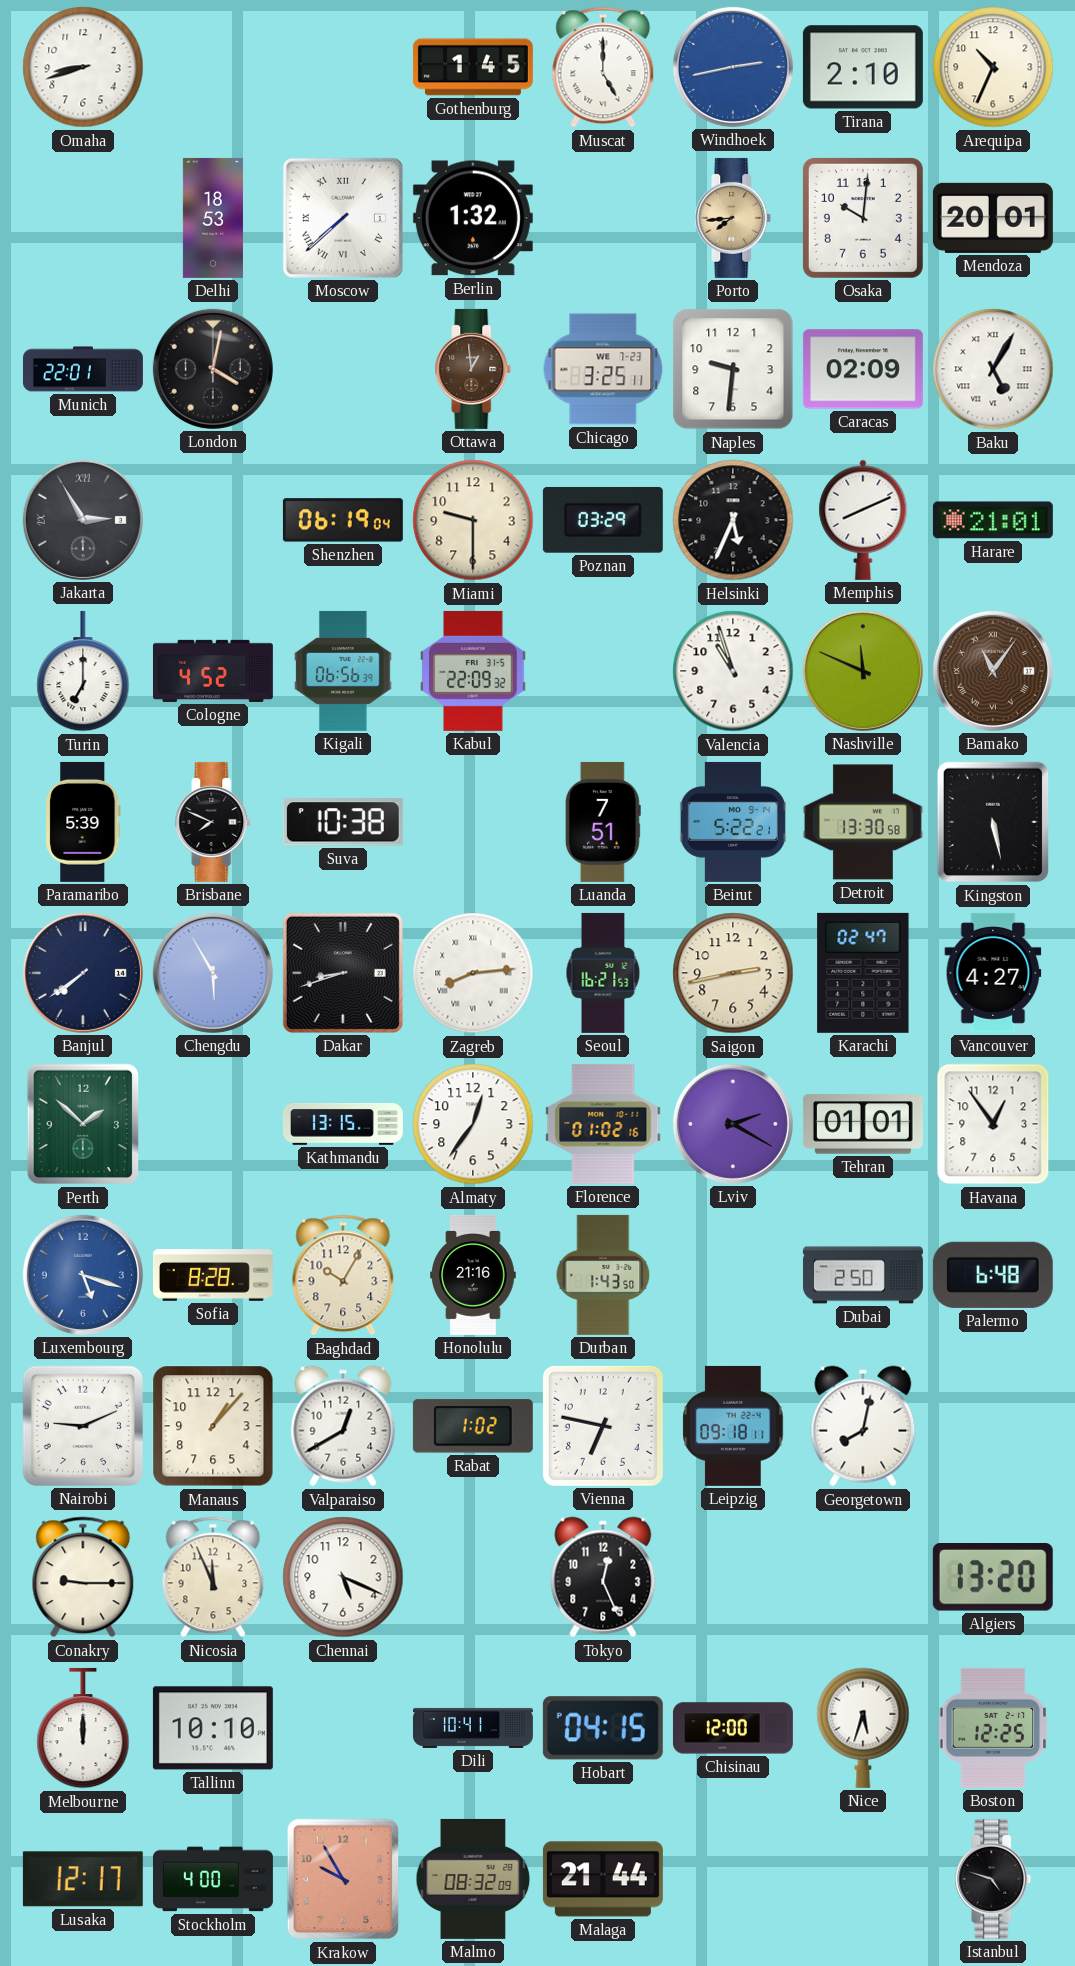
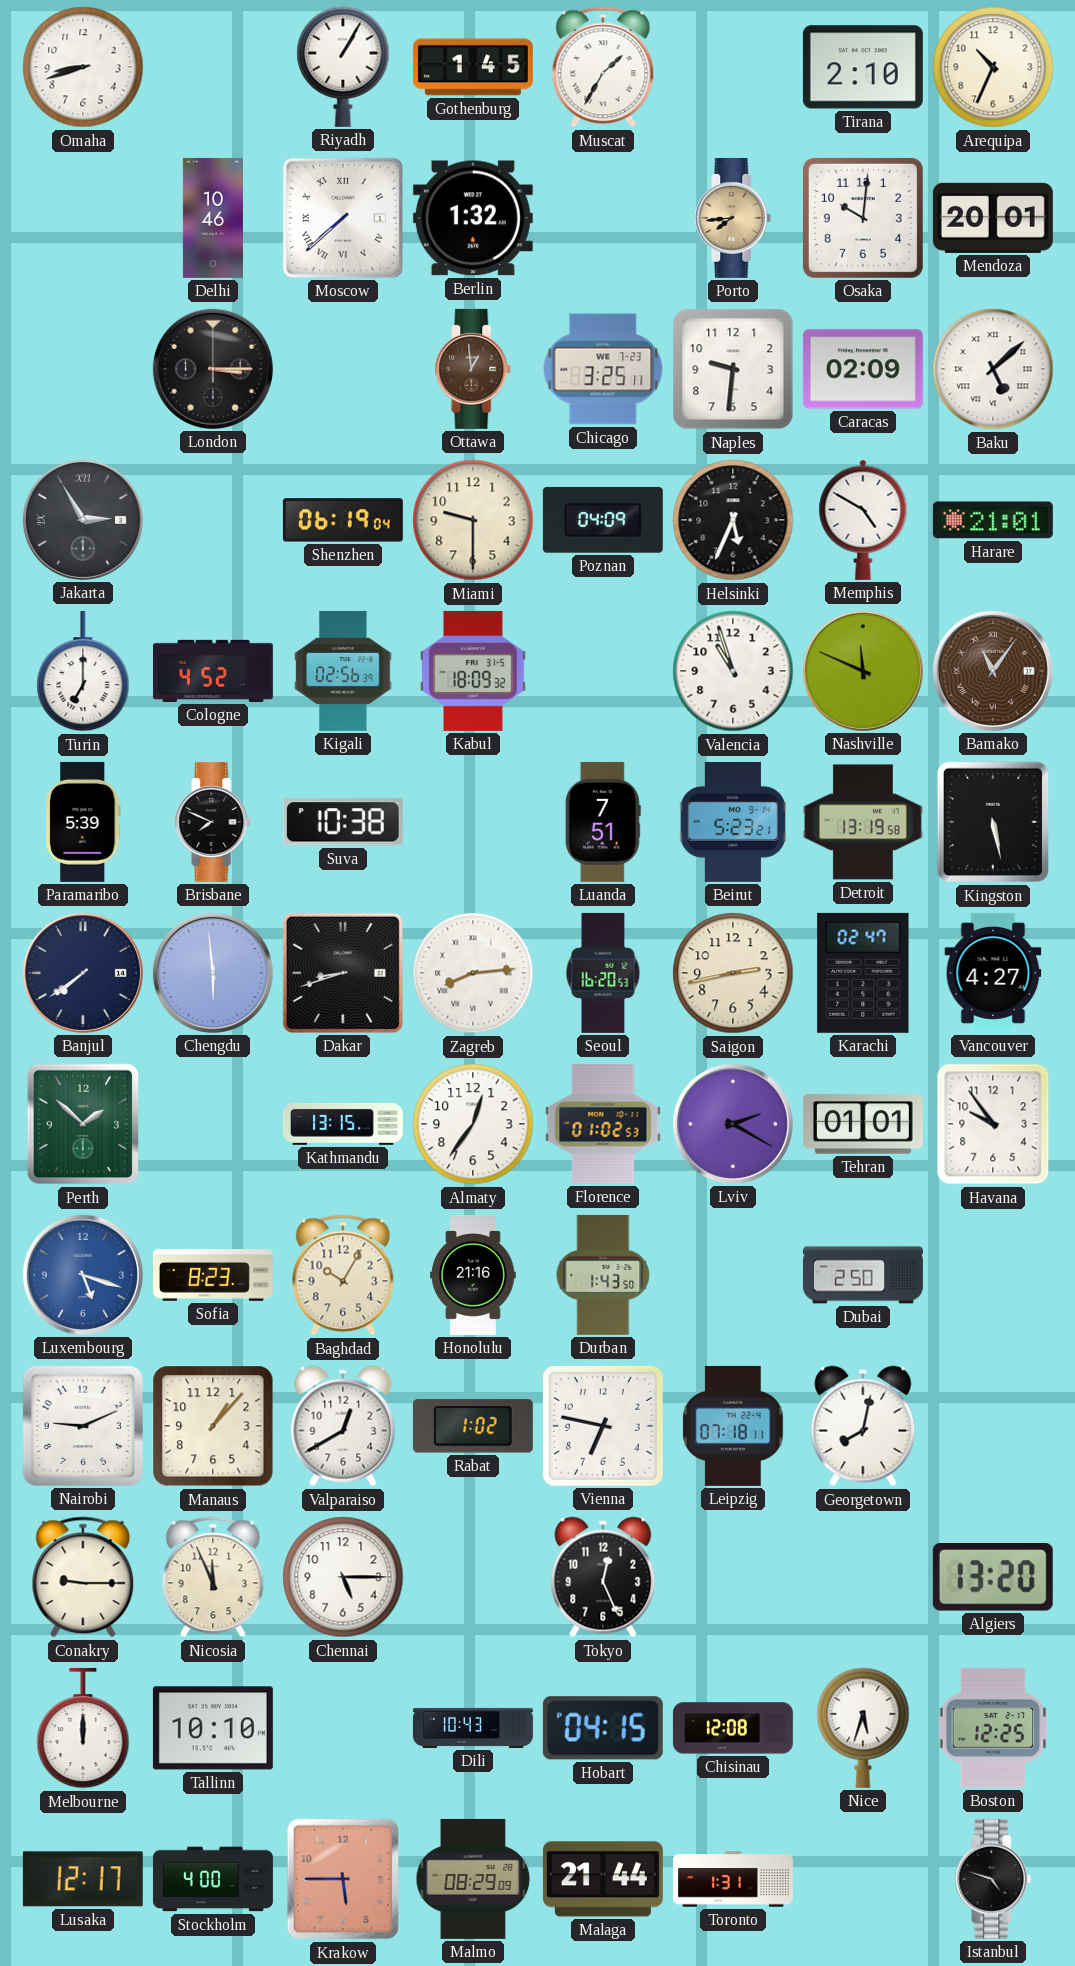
Riyadh: none -> 1:05 (343, 67)
Muscat: 5:00 -> 1:35 (603, 67)
Windhoek: 2:43 -> none (733, 67)
Delhi: 18:53 -> 10:46 (213, 218)
Munich: 22:01 -> none (83, 369)
London: 4:02 -> 3:15 (213, 369)
Baku: 5:05 -> 5:08 (993, 369)
Poznan: 03:29 -> 04:09 (603, 520)
Memphis: 8:11 -> 4:50 (863, 520)
Kigali: 06:56 -> 02:56 (343, 671)
Kabul: 22:09 -> 18:09 (473, 671)
Beirut: 5:22 -> 5:23 (733, 822)
Detroit: 13:30 -> 13:19 (863, 822)
Chengdu: 5:55 -> 5:59 (213, 973)
Seoul: 16:21 -> 16:20 (603, 973)
Florence: 01:02:16 -> 01:02:53 (603, 1124)
Havana: 12:54 -> 9:54 (993, 1124)
Sofia: 8:28 -> 8:23 (213, 1276)
Palermo: 6:48 -> none (993, 1275)
Leipzig: 09:18 -> 07:18 (733, 1426)
Chennai: 5:19 -> 5:15 (343, 1577)
Dili: 10:41 -> 10:43 (473, 1728)
Chisinau: 12:00 -> 12:08 (733, 1728)
Krakow: 9:55 -> 5:45 (343, 1879)
Malmo: 08:32 -> 08:29 (473, 1879)
Toronto: none -> 1:31 (733, 1879)
